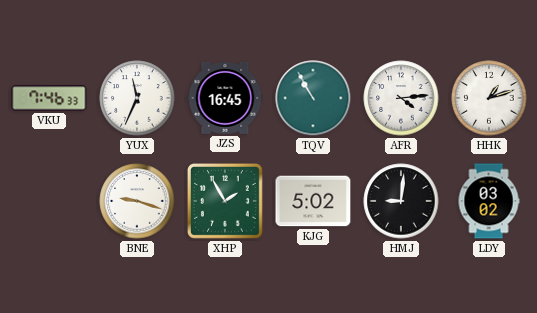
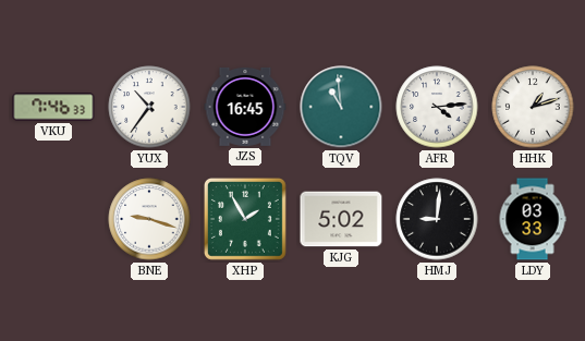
YUX: 11:34 -> 10:36 (149, 107)
TQV: 10:55 -> 10:59 (341, 107)
LDY: 03:02 -> 03:33 (533, 219)
